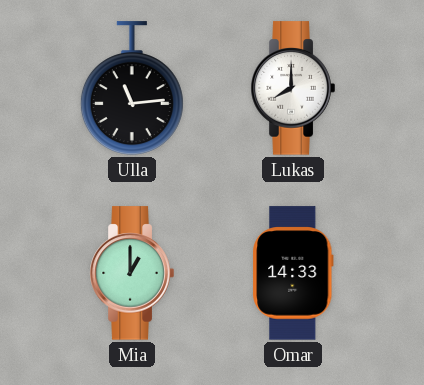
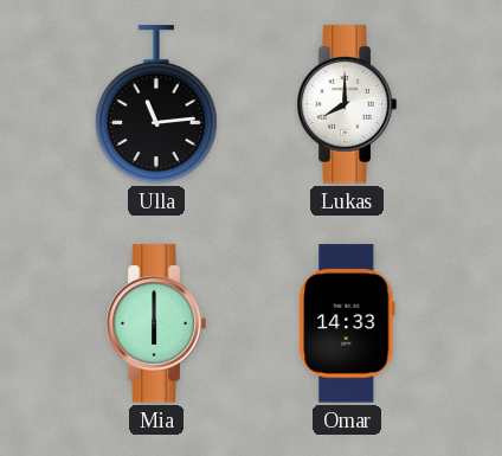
Mia: 1:00 -> 6:00 (156, 323)
